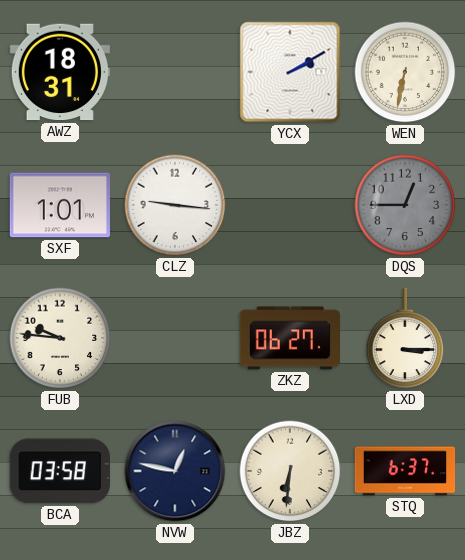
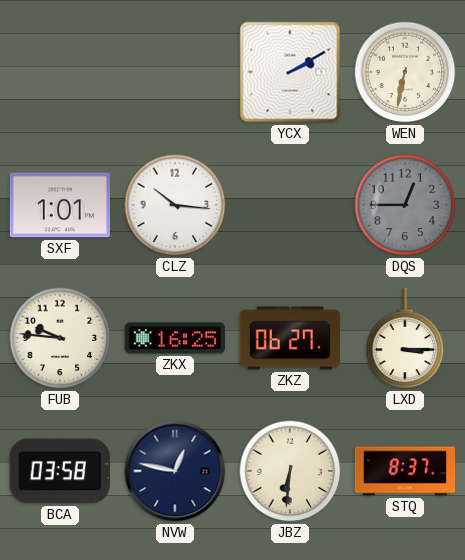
AWZ: 18:31 -> none (60, 72)
CLZ: 9:16 -> 10:16 (175, 205)
ZKX: none -> 16:25 (174, 338)
STQ: 6:37 -> 8:37 (405, 471)
